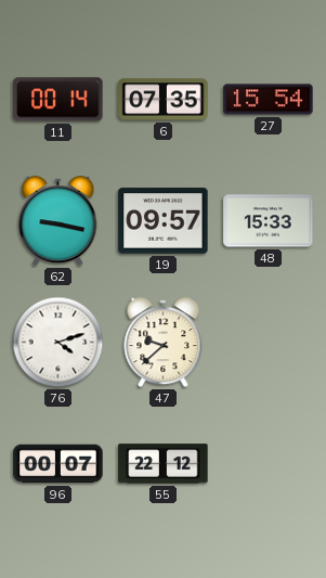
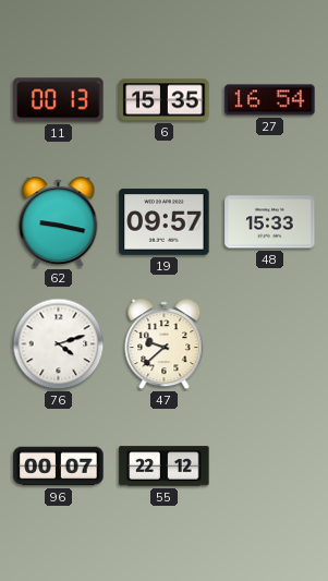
11: 00:14 -> 00:13 (59, 100)
6: 07:35 -> 15:35 (165, 100)
27: 15:54 -> 16:54 (270, 100)
